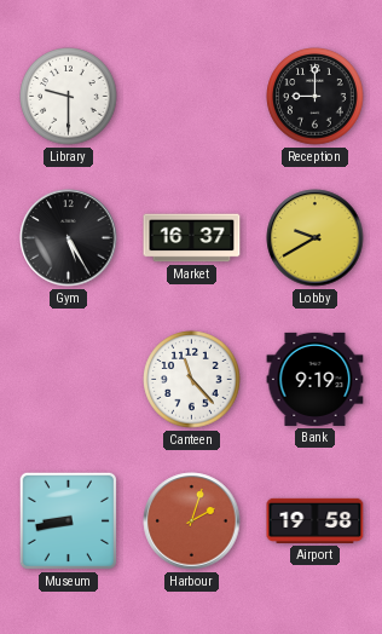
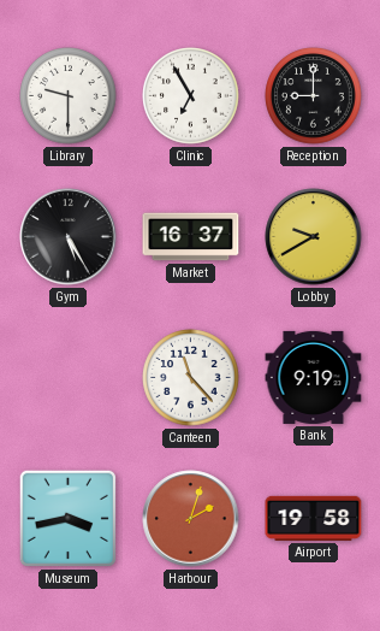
Clinic: none -> 6:55 (191, 96)
Museum: 8:43 -> 3:43 (67, 518)
